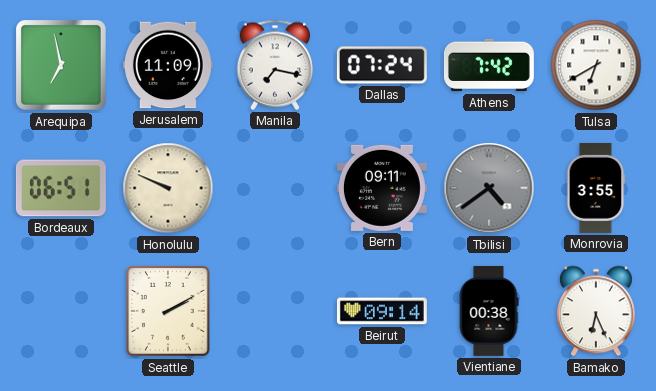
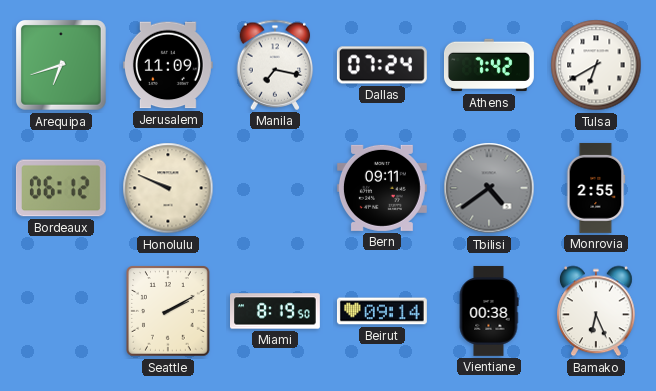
Arequipa: 6:58 -> 6:42 (62, 66)
Bordeaux: 06:51 -> 06:12 (61, 188)
Monrovia: 3:55 -> 2:55 (596, 188)
Miami: none -> 8:19 (276, 311)
